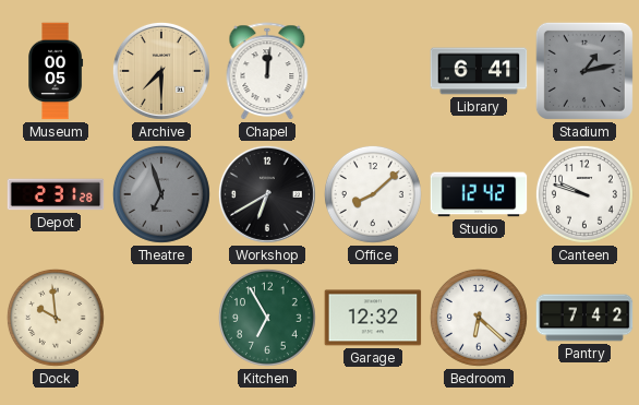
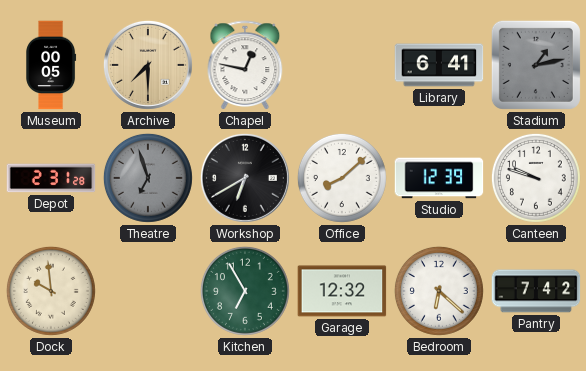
Chapel: 12:01 -> 12:47 (245, 65)
Studio: 12:42 -> 12:39 (439, 178)
